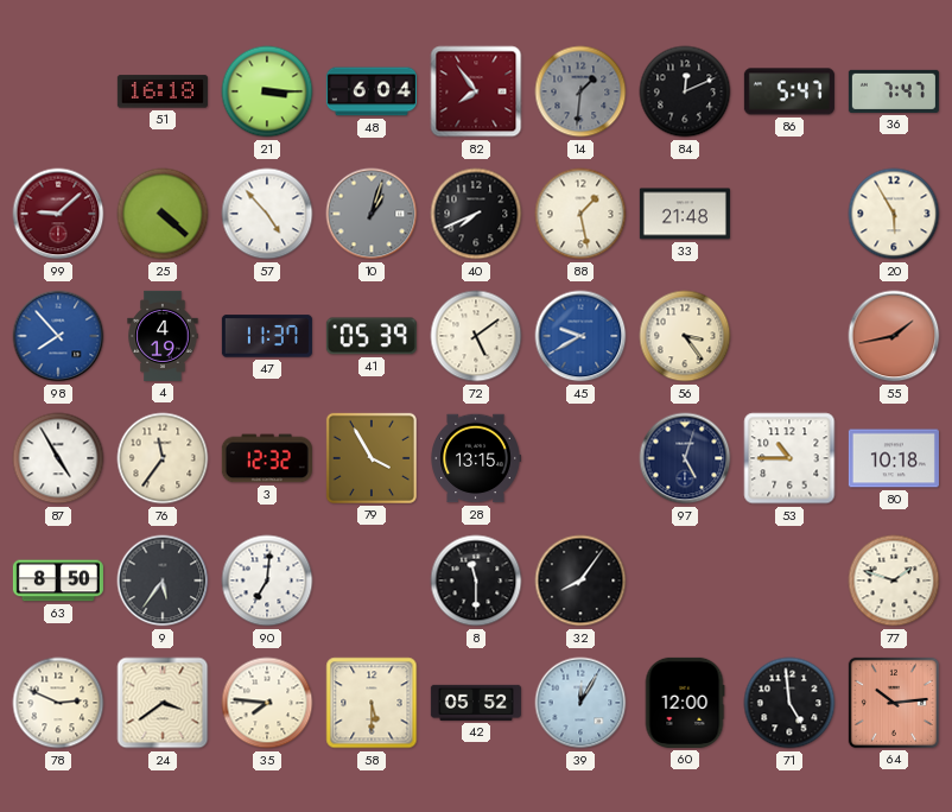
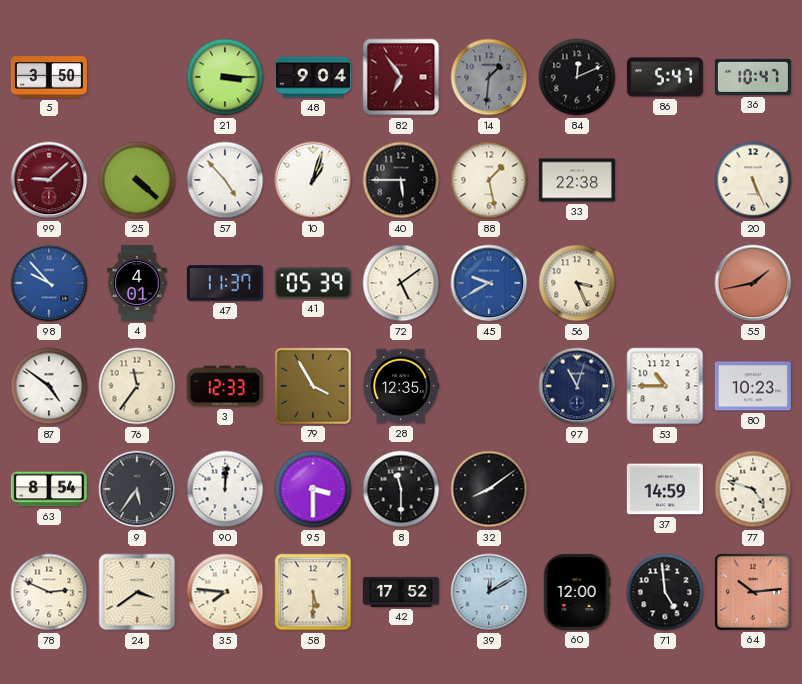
5: none -> 3:50 (49, 77)
51: 16:18 -> none (163, 91)
48: 6:04 -> 9:04 (313, 77)
82: 7:54 -> 6:54 (401, 77)
36: 7:47 -> 10:47 (753, 77)
10 dial: grey -> white (313, 180)
40: 7:41 -> 5:45 (401, 180)
33: 21:48 -> 22:38 (577, 180)
20: 5:55 -> 5:26 (753, 180)
98: 7:53 -> 9:53 (49, 283)
4: 4:19 -> 4:01 (137, 283)
56: 3:24 -> 3:26 (577, 283)
87: 4:55 -> 4:51 (49, 386)
3: 12:32 -> 12:33 (225, 386)
28: 13:15 -> 12:35 (401, 386)
97: 5:03 -> 11:03 (577, 386)
80: 10:18 -> 10:23 (753, 386)
63: 8:50 -> 8:54 (49, 489)
90: 7:01 -> 12:01 (225, 489)
95: none -> 3:30 (313, 489)
32: 8:06 -> 8:09 (489, 489)
37: none -> 14:59 (665, 489)
77: 1:48 -> 4:48 (753, 489)
42: 05:52 -> 17:52 (401, 592)
39: 12:05 -> 12:10 (489, 592)
